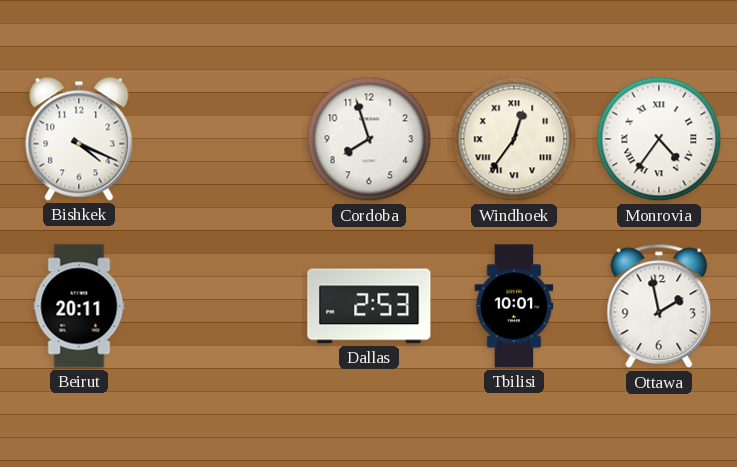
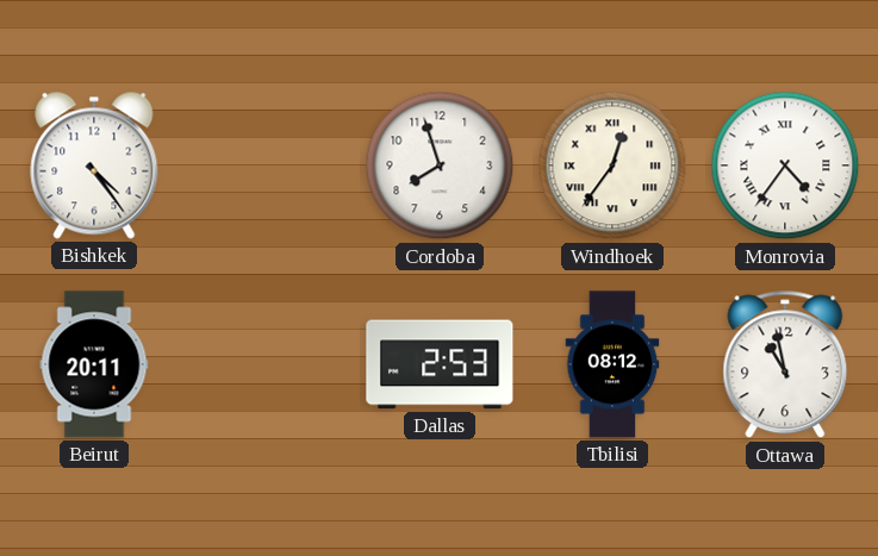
Bishkek: 4:19 -> 4:24 (94, 165)
Tbilisi: 10:01 -> 08:12 (612, 364)
Ottawa: 1:58 -> 10:58 (785, 364)
